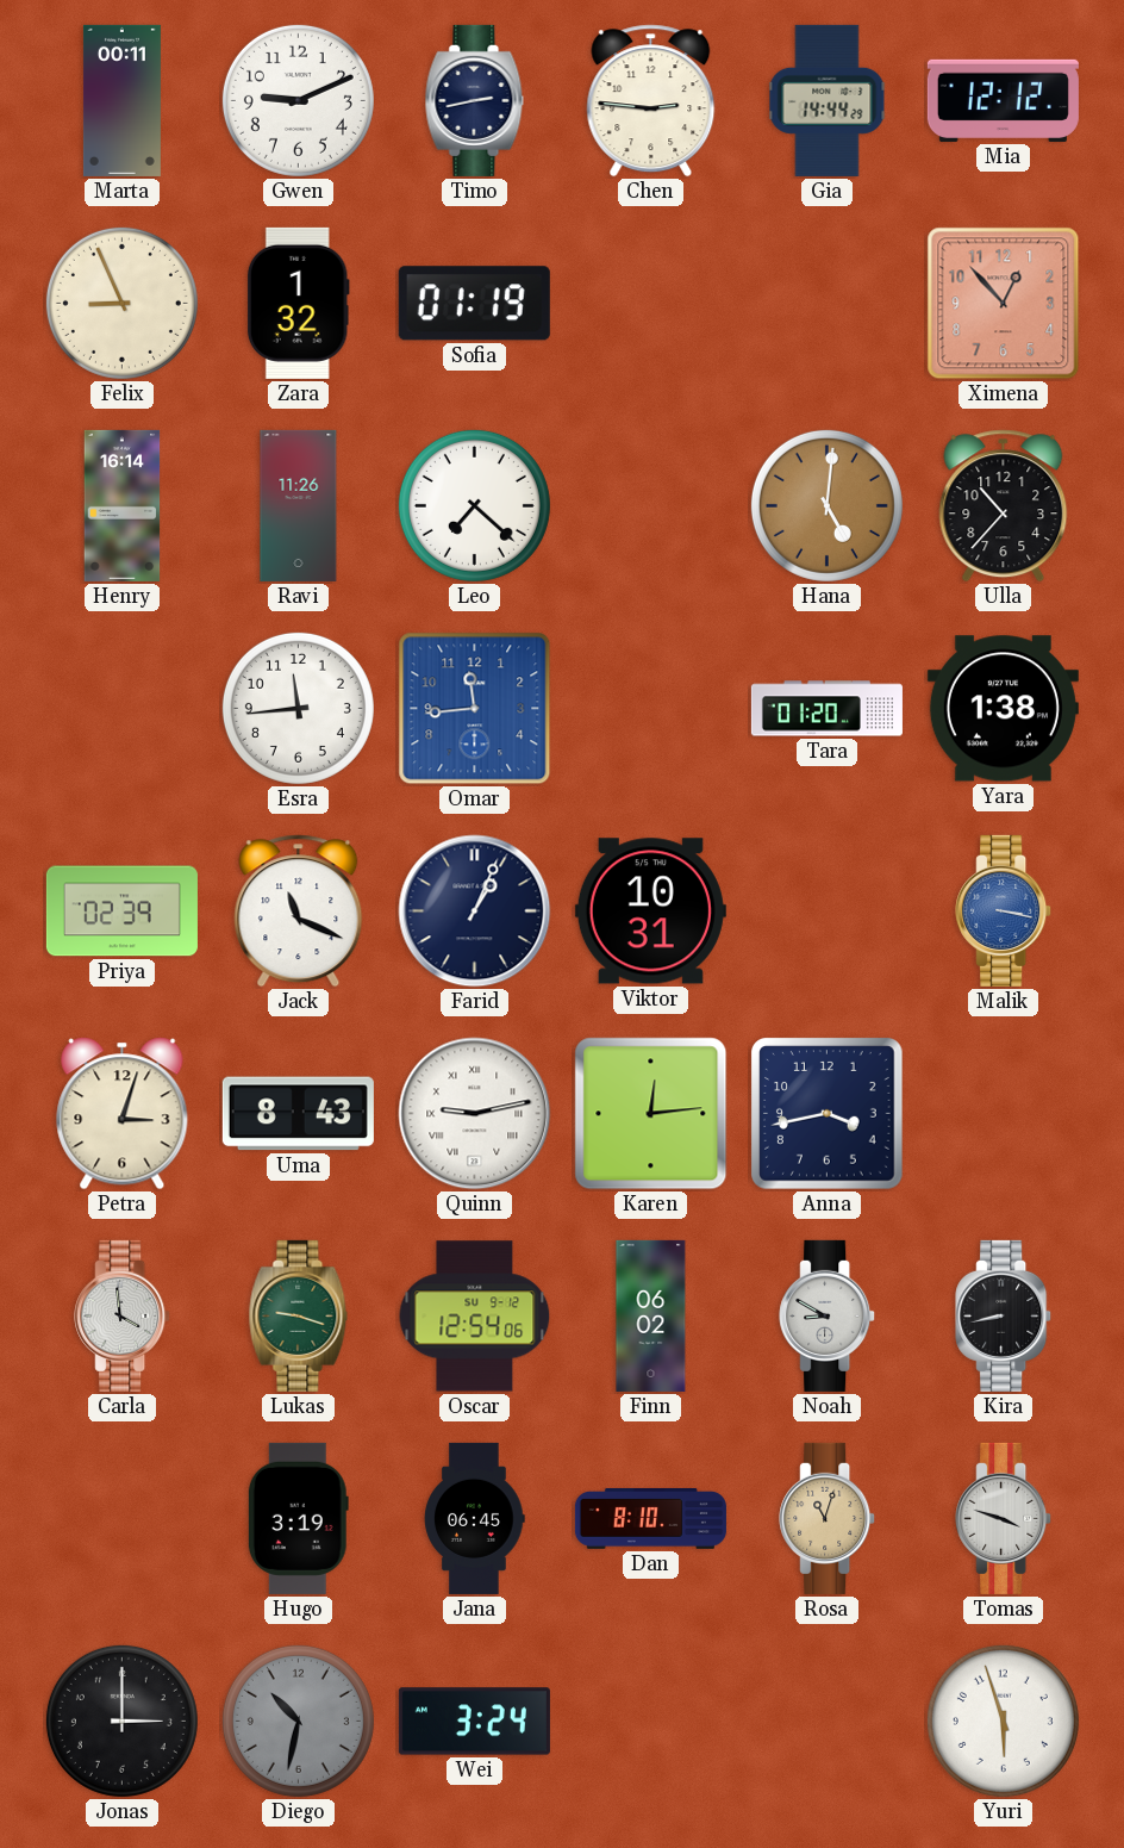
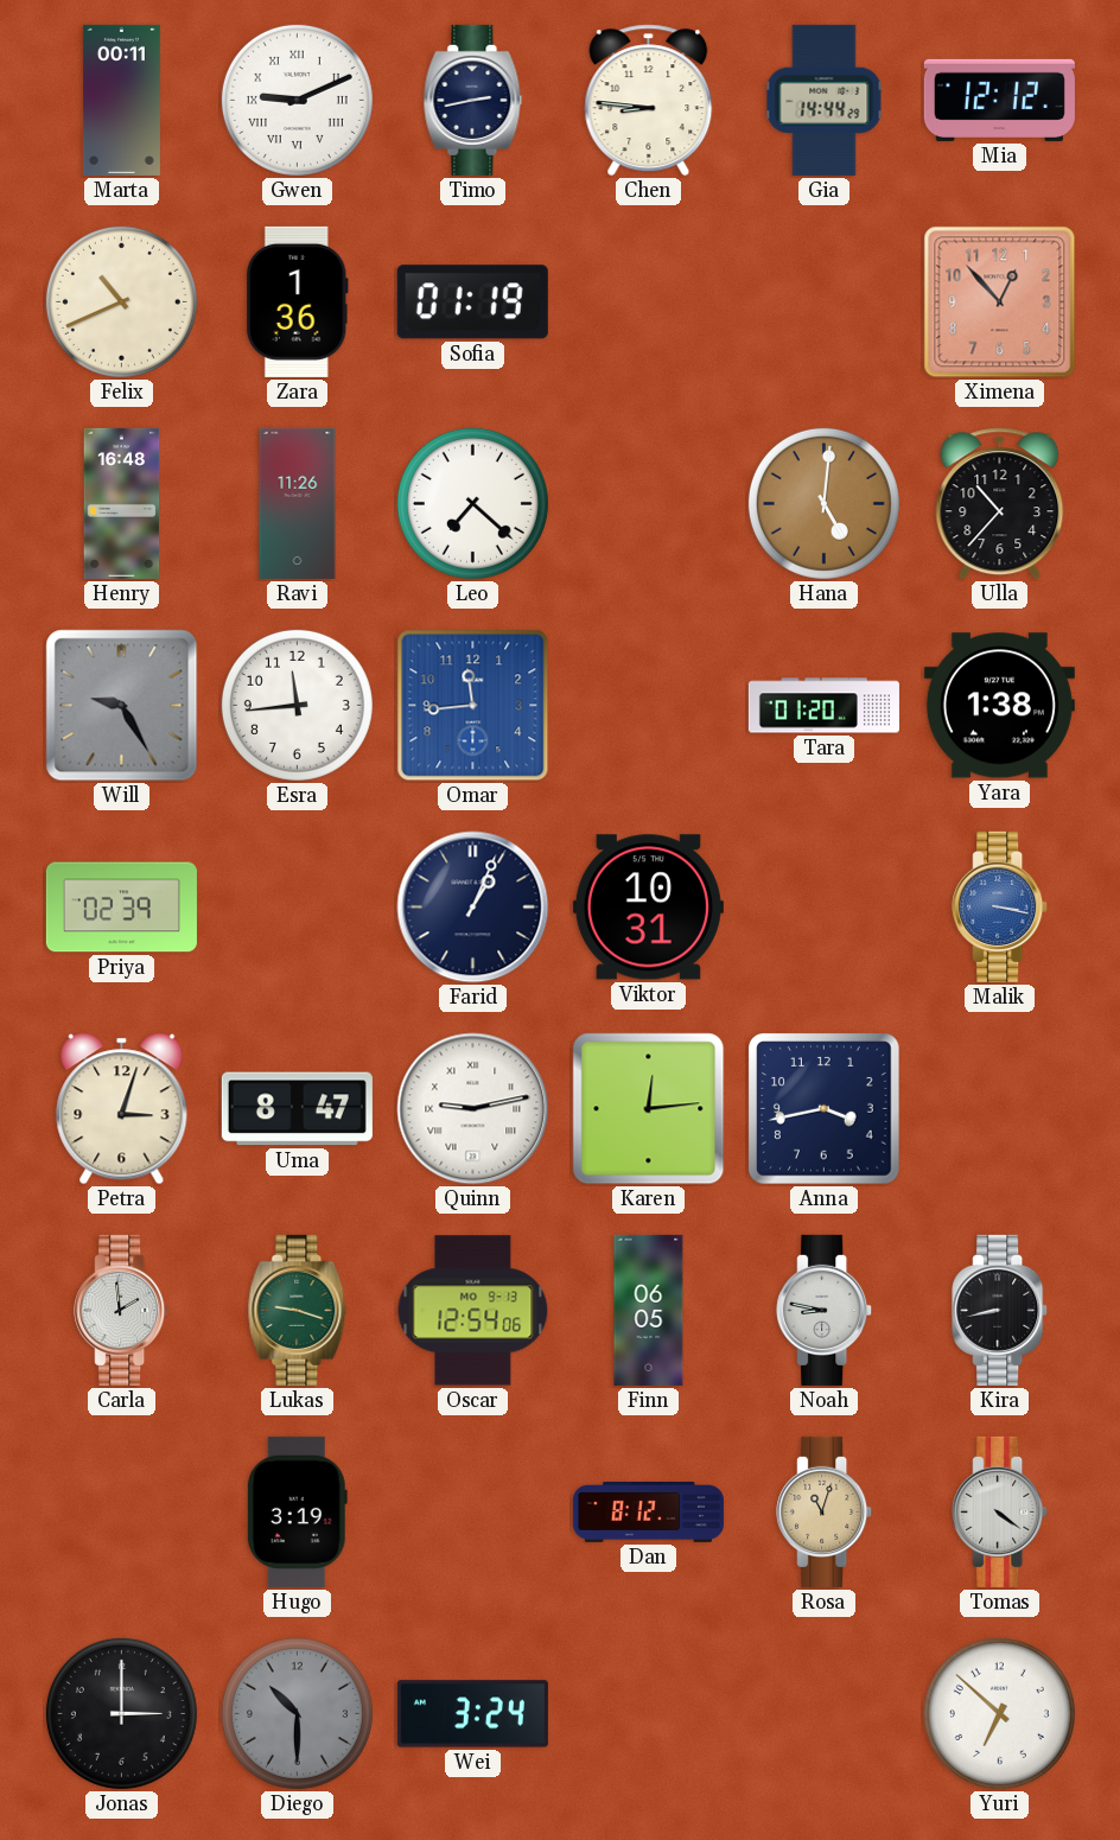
Gwen numerals: Arabic -> Roman (297, 100)
Chen: 2:46 -> 8:46 (649, 101)
Felix: 8:56 -> 10:41 (121, 301)
Zara: 1:32 -> 1:36 (297, 301)
Henry: 16:14 -> 16:48 (122, 503)
Will: none -> 9:25 (122, 706)
Jack: 11:19 -> none (299, 911)
Uma: 8:43 -> 8:47 (297, 1109)
Carla: 3:59 -> 1:59 (122, 1310)
Oscar date: SU 9-12 -> MO 9-13 (473, 1311)
Finn: 06:02 -> 06:05 (649, 1310)
Noah: 8:50 -> 8:47 (825, 1310)
Jana: 06:45 -> none (475, 1518)
Dan: 8:10 -> 8:12 (648, 1511)
Tomas: 3:48 -> 4:21 (1000, 1511)
Diego: 10:32 -> 10:30 (297, 1713)
Yuri: 5:57 -> 6:52 (999, 1713)
